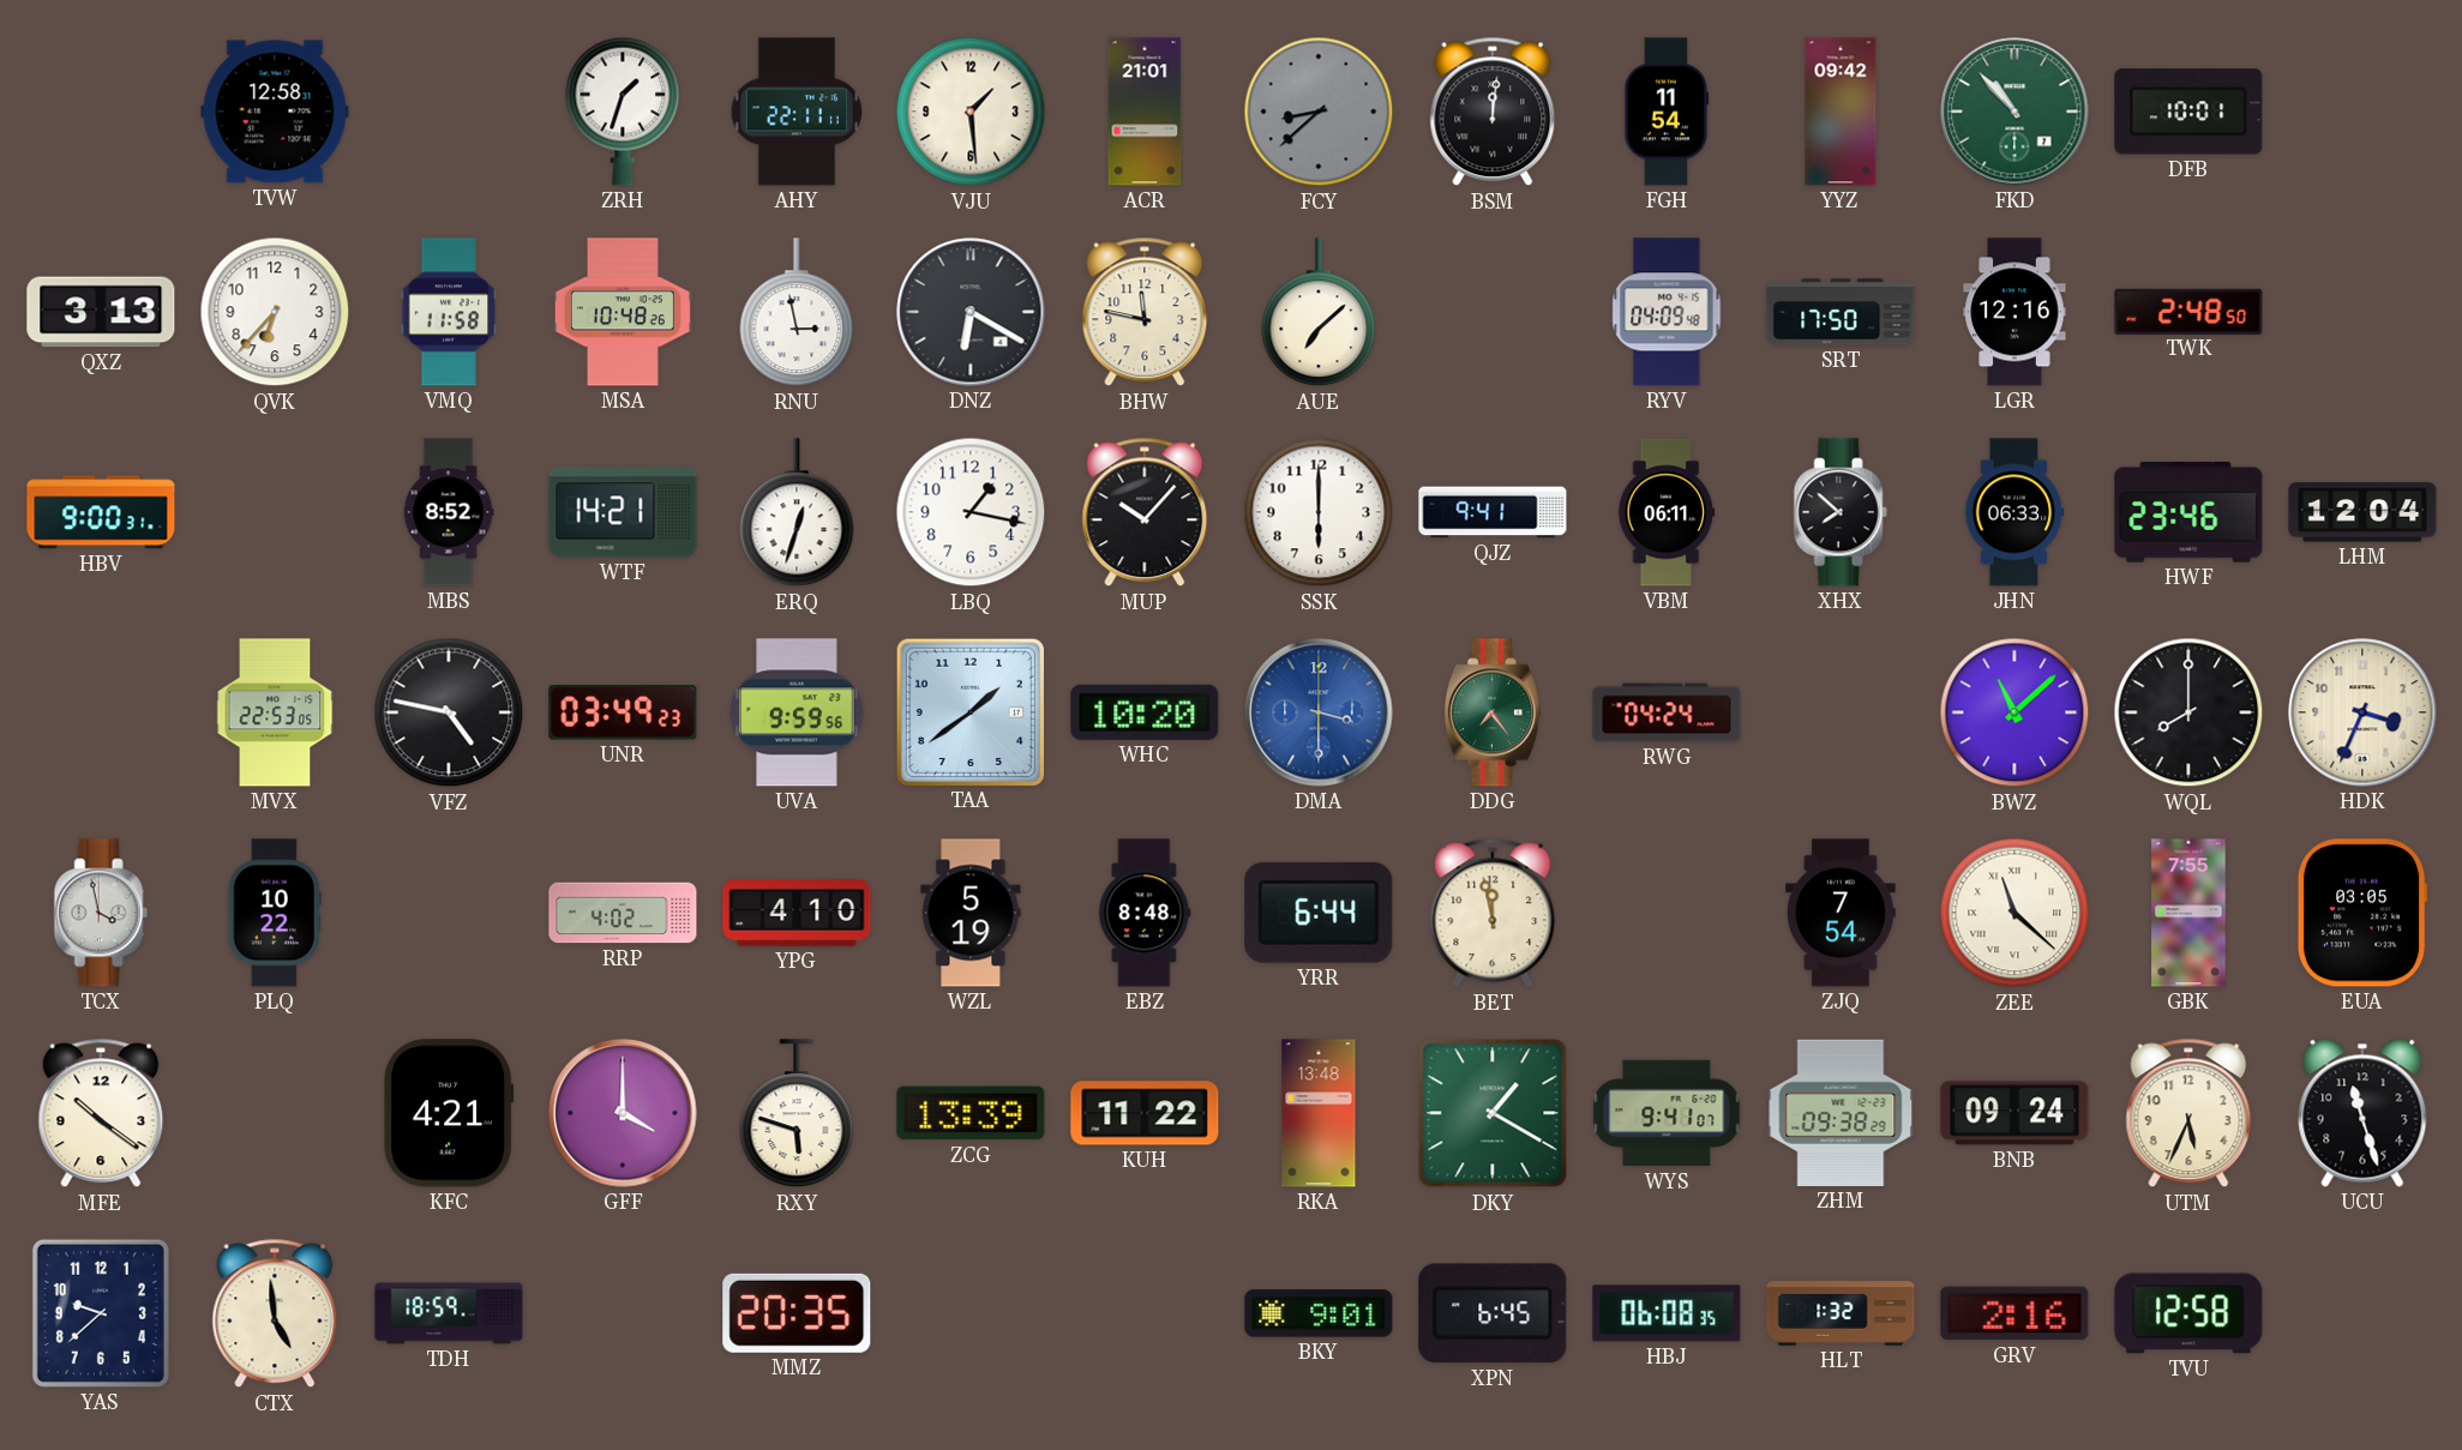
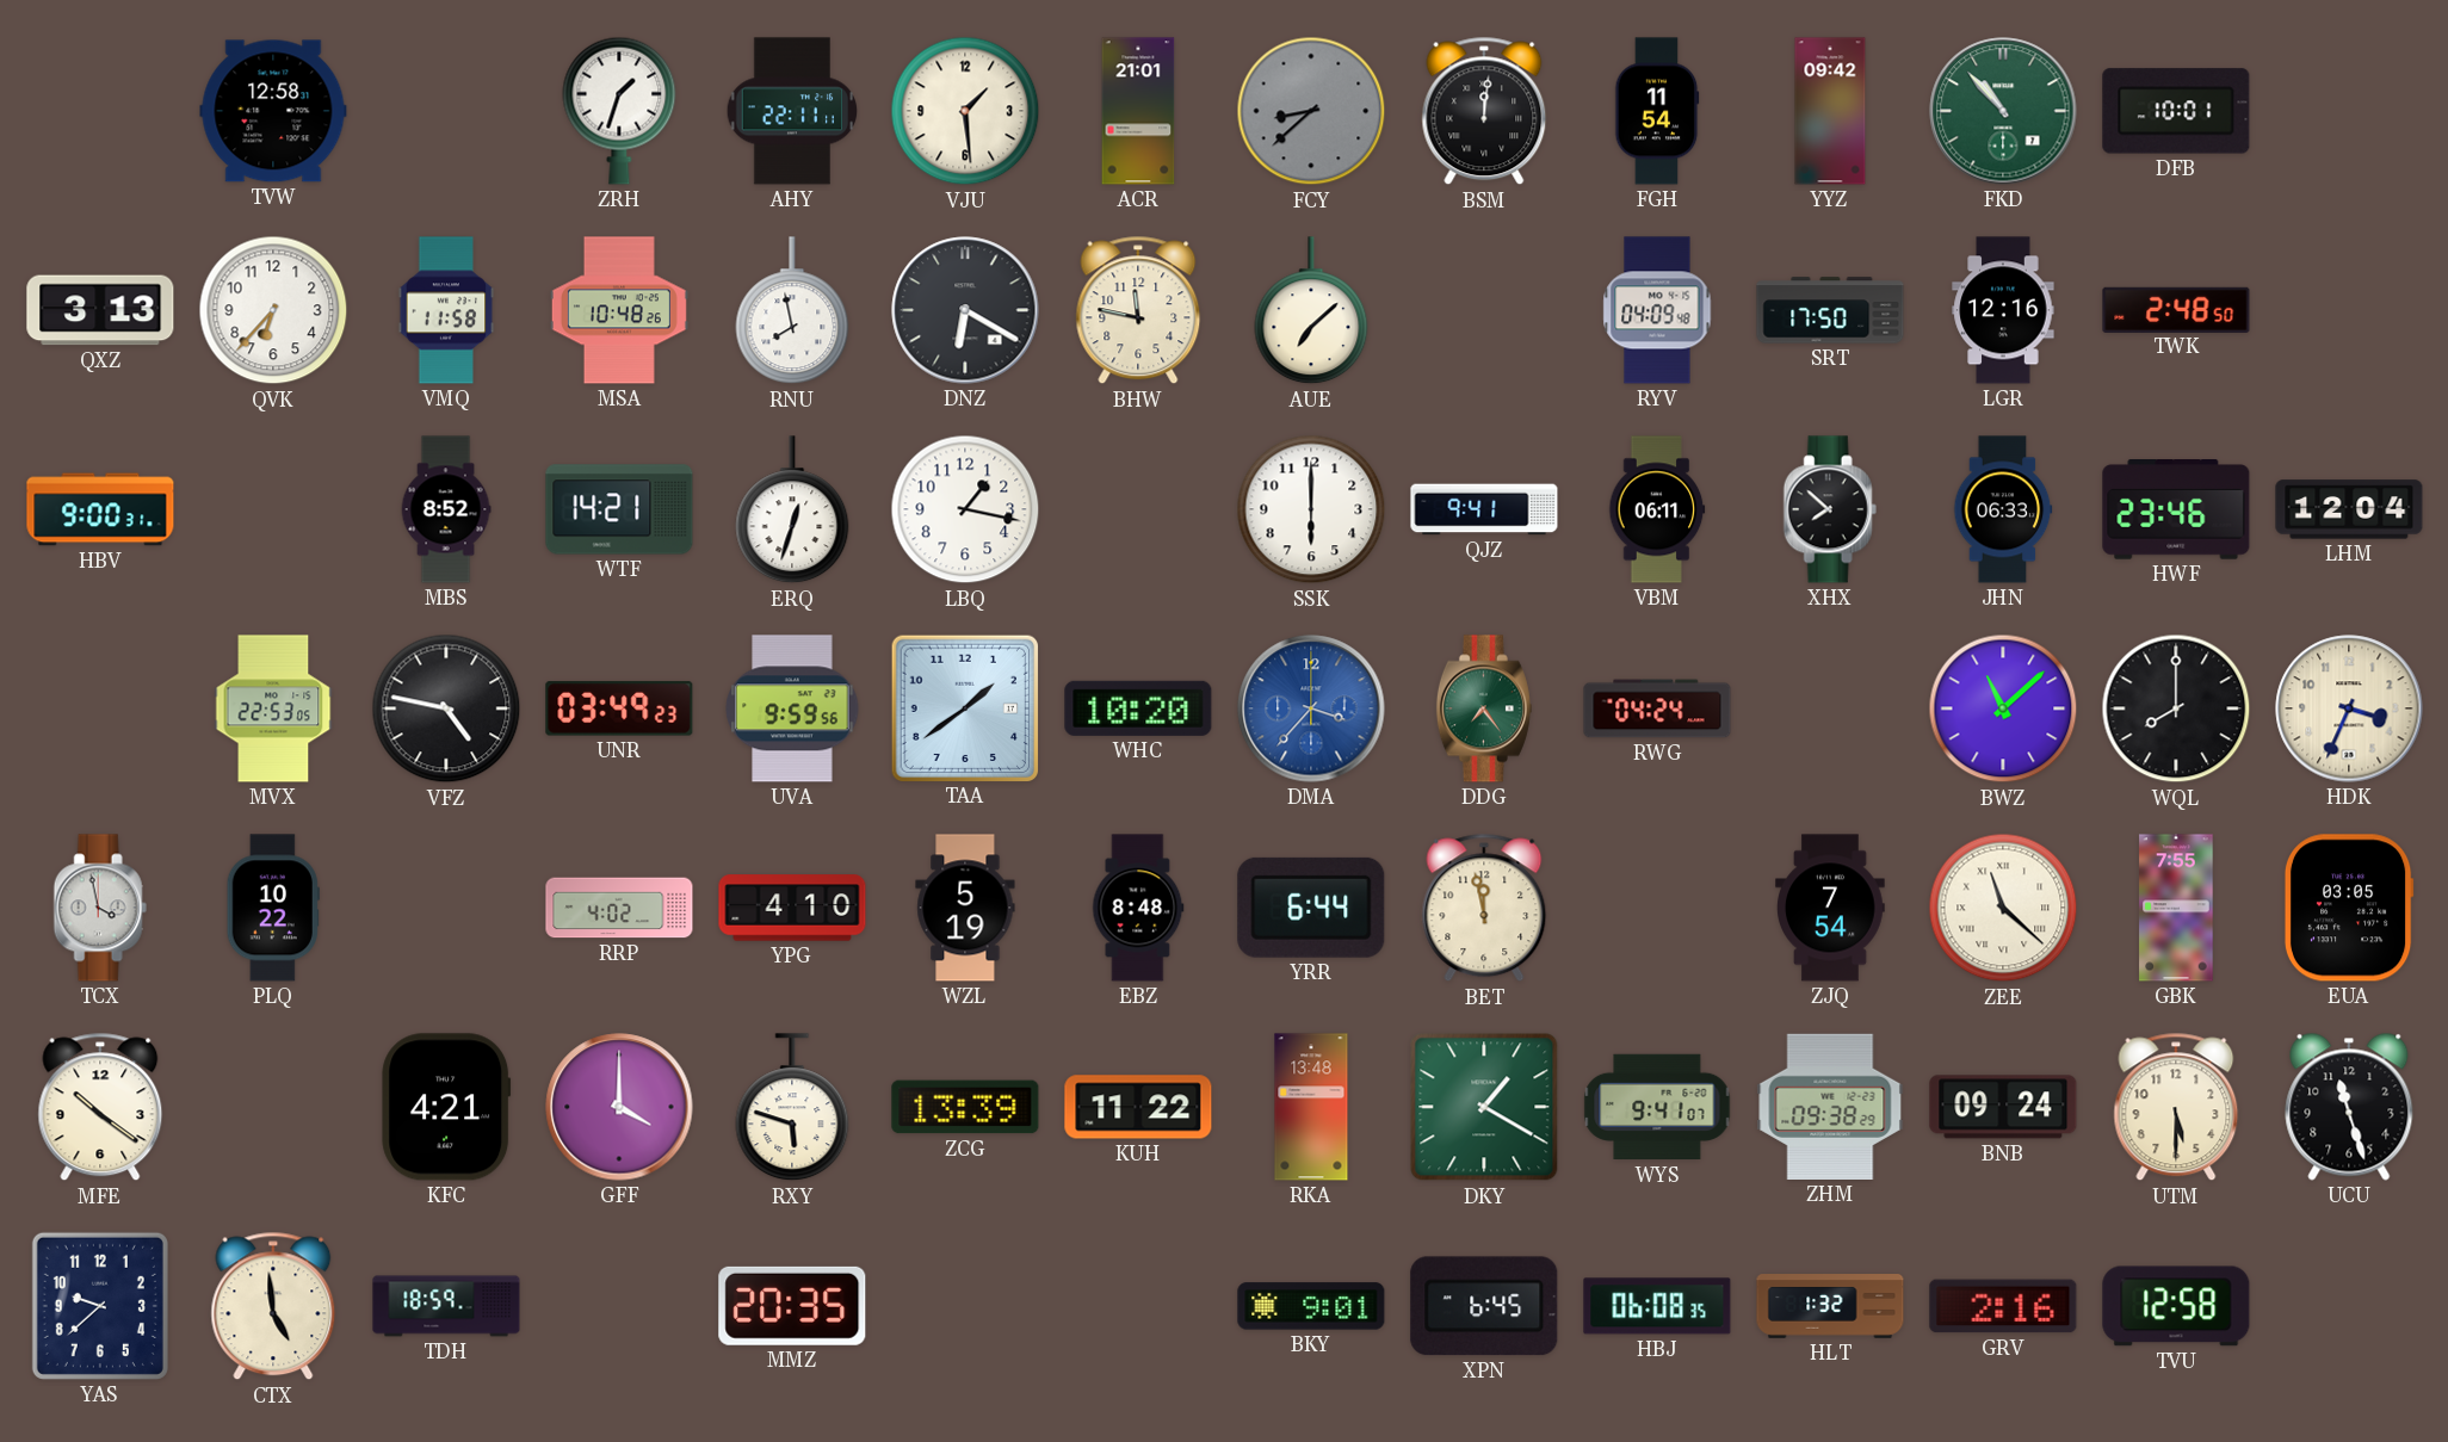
RNU: 2:58 -> 7:58 (792, 311)
MUP: 10:07 -> none (1145, 512)
DMA: 3:30 -> 3:37 (1311, 708)
UTM: 5:34 -> 5:30 (2176, 1107)
